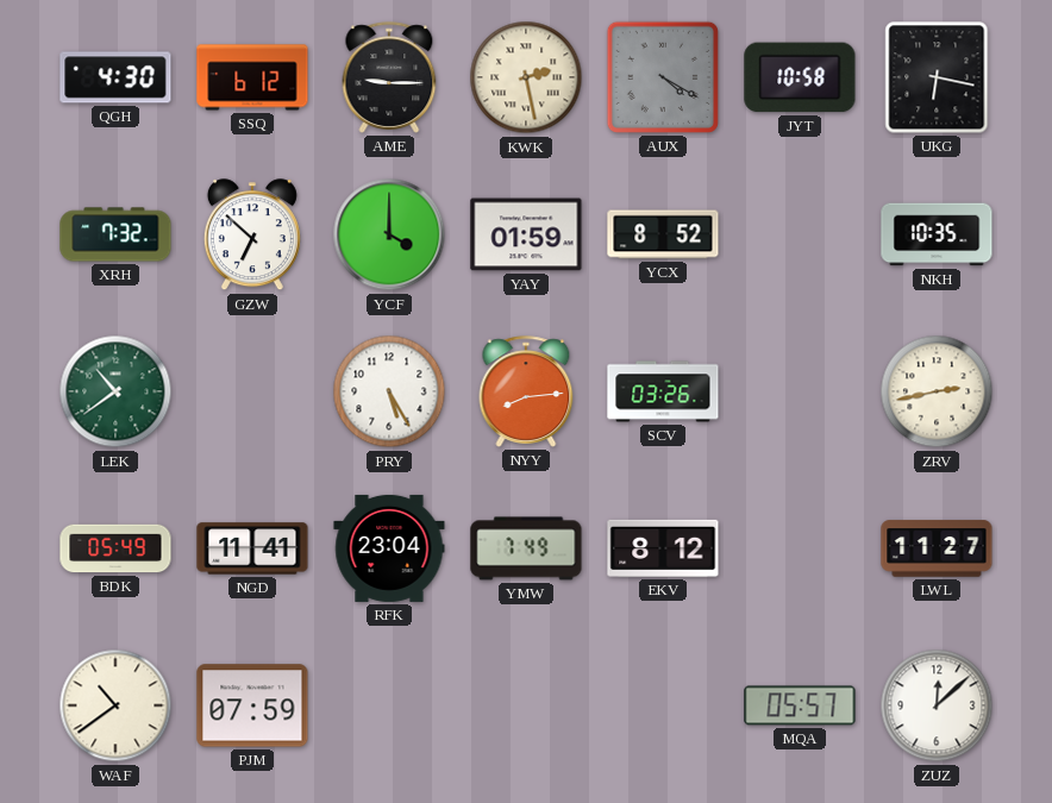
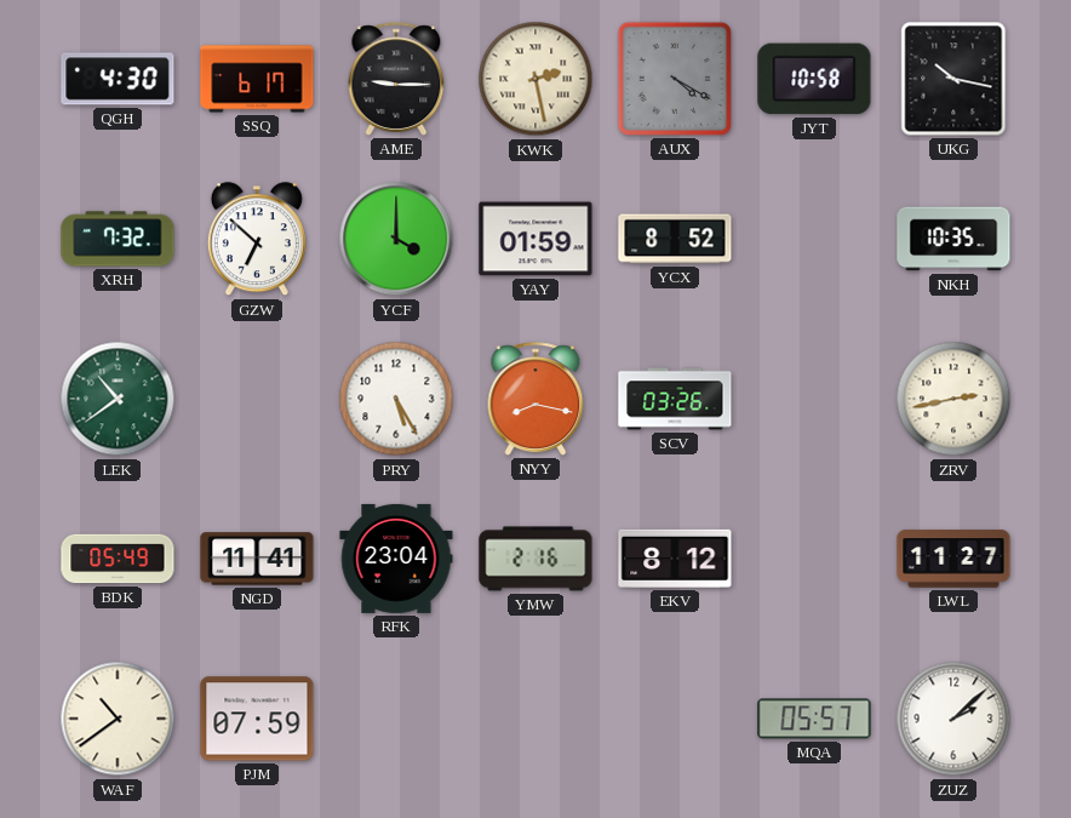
SSQ: 6:12 -> 6:17 (257, 79)
UKG: 6:17 -> 10:17 (953, 79)
NYY: 8:14 -> 8:17 (535, 399)
YMW: 7:49 -> 2:16 (535, 559)
ZUZ: 12:08 -> 2:08 (953, 719)
